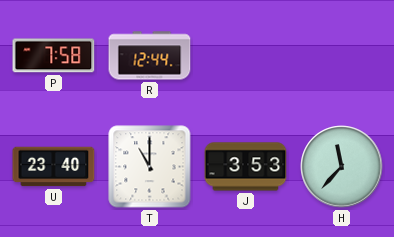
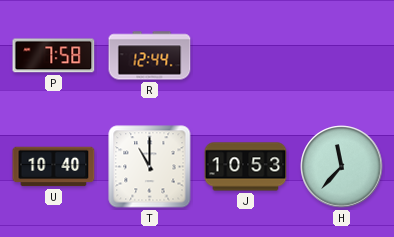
U: 23:40 -> 10:40 (54, 167)
J: 3:53 -> 10:53 (246, 167)
